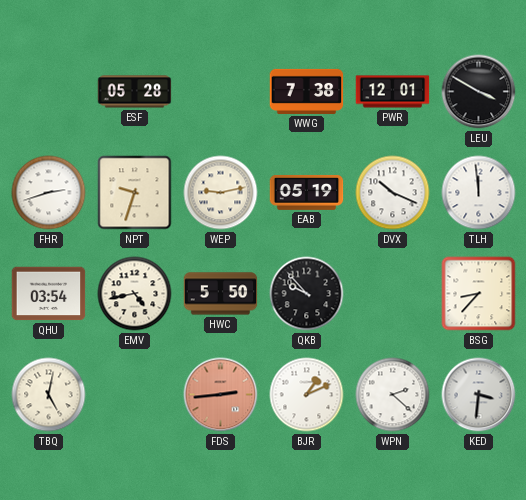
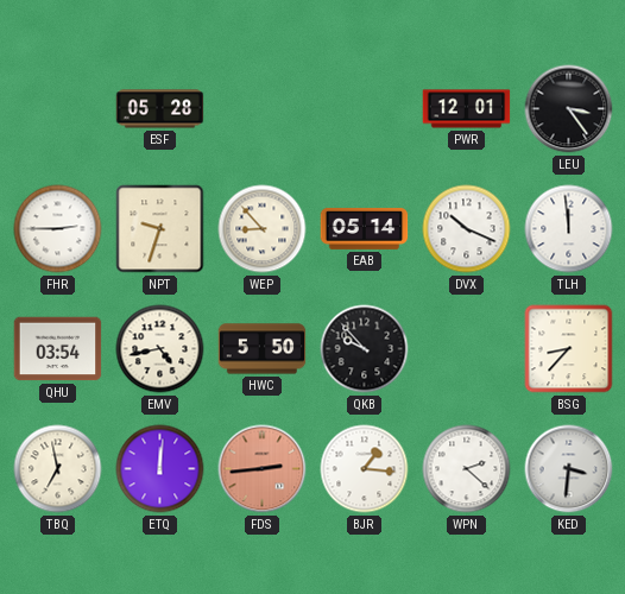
WWG: 7:38 -> none (307, 91)
LEU: 3:50 -> 3:24 (569, 109)
FHR: 2:42 -> 2:45 (58, 229)
WEP: 9:13 -> 8:53 (263, 229)
EAB: 05:19 -> 05:14 (365, 228)
TBQ: 5:02 -> 6:58 (58, 469)
ETQ: none -> 12:01 (160, 469)
BJR: 1:11 -> 1:16 (365, 469)
